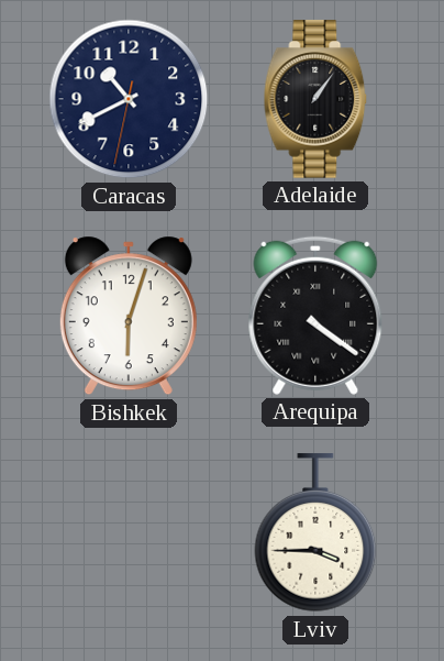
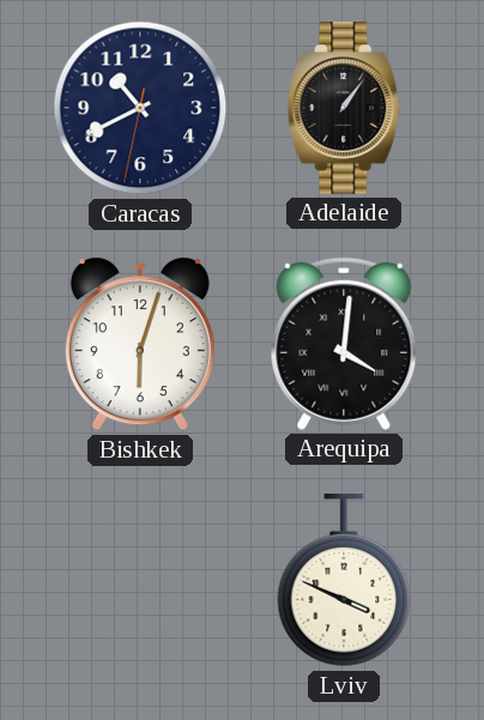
Arequipa: 4:21 -> 4:01 (344, 344)
Lviv: 3:45 -> 3:49 (344, 581)
